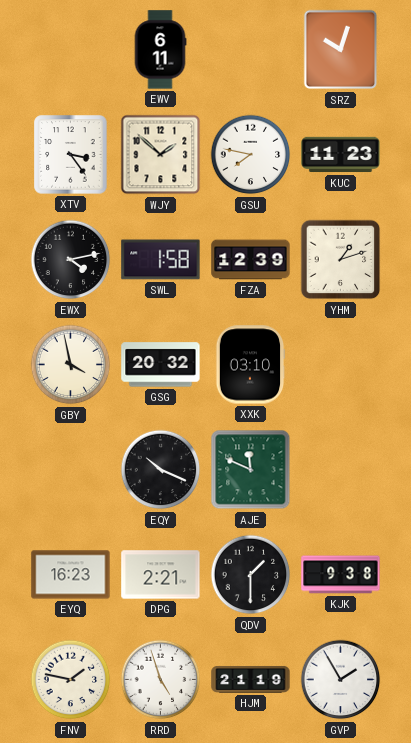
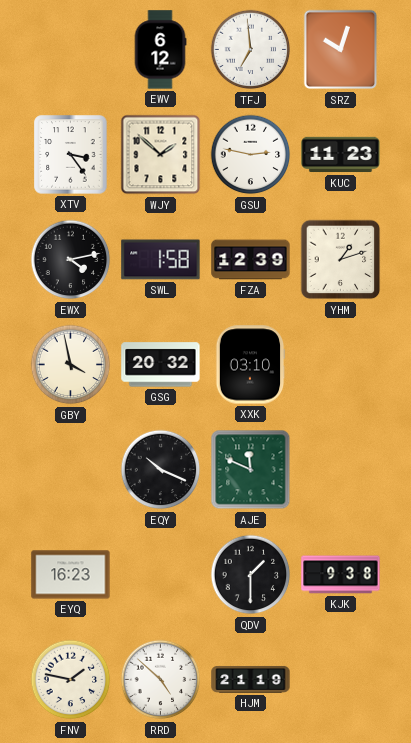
EWV: 6:11 -> 6:12 (160, 50)
TFJ: none -> 6:59 (251, 50)
GSU: 7:47 -> 2:47 (251, 155)
DPG: 2:21 -> none (161, 575)
RRD: 4:57 -> 4:52 (161, 680)
GVP: 1:55 -> none (341, 680)
